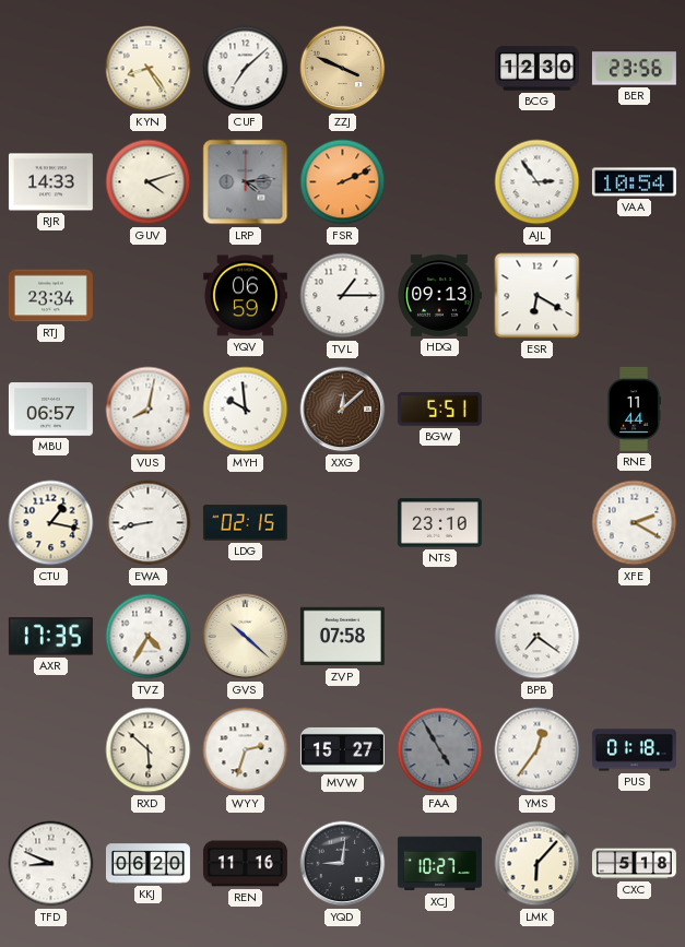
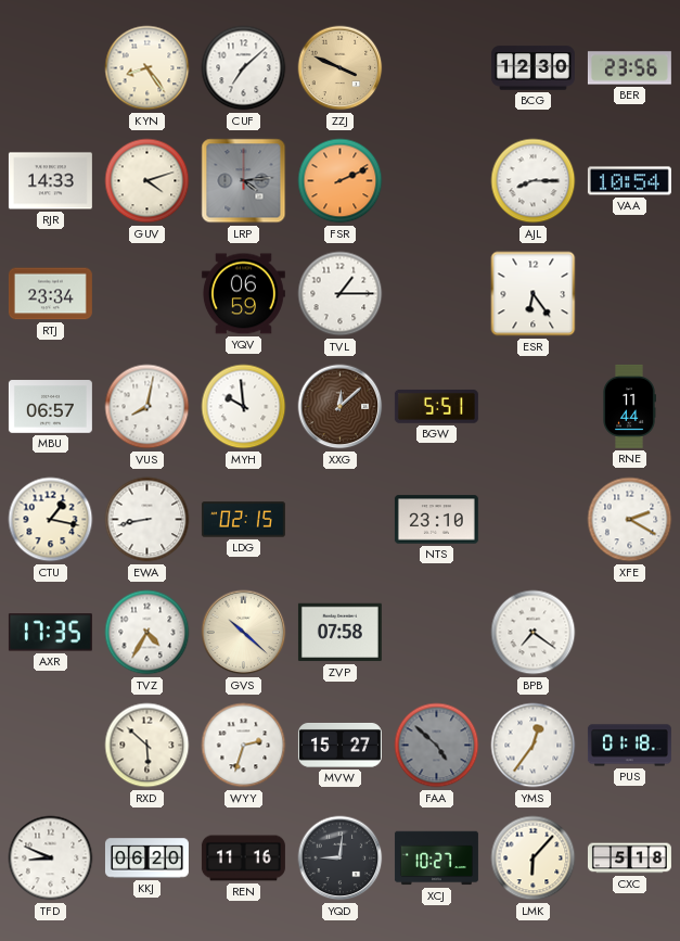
AJL: 2:54 -> 8:15 (534, 181)
HDQ: 09:13 -> none (439, 295)
ESR: 6:20 -> 6:24 (534, 294)
FAA: 4:55 -> 4:52 (437, 746)
